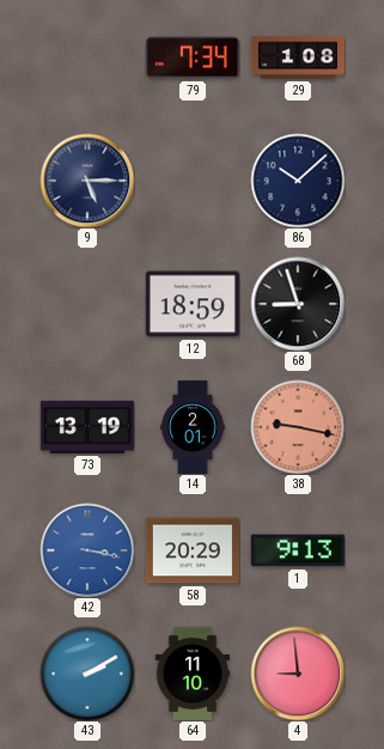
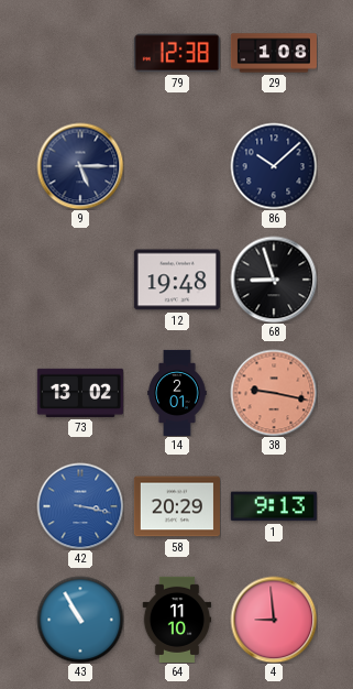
79: 7:34 -> 12:38 (177, 53)
12: 18:59 -> 19:48 (177, 280)
73: 13:19 -> 13:02 (80, 393)
43: 2:10 -> 10:55 (80, 620)
